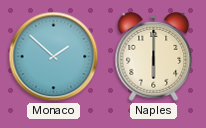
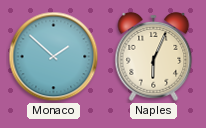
Naples: 6:00 -> 6:04 (154, 56)
